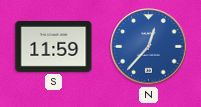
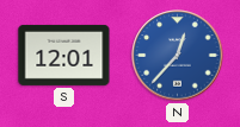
S: 11:59 -> 12:01 (64, 55)
